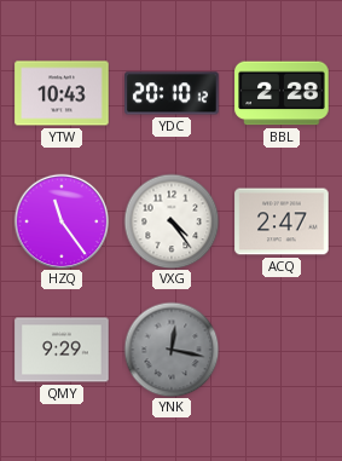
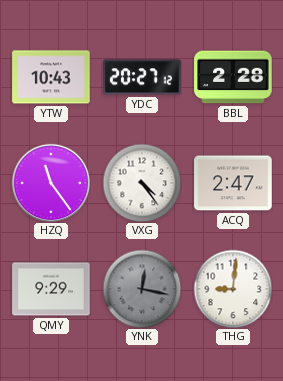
YDC: 20:10 -> 20:27 (142, 77)
THG: none -> 9:01 (233, 289)
